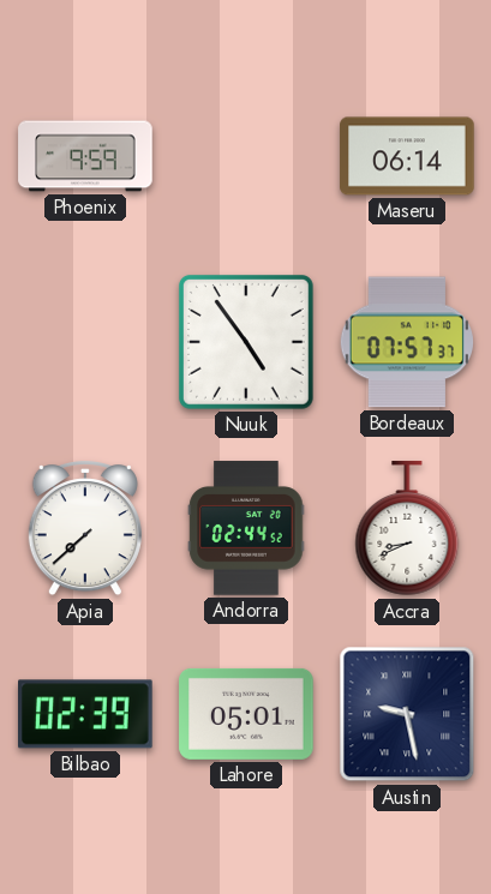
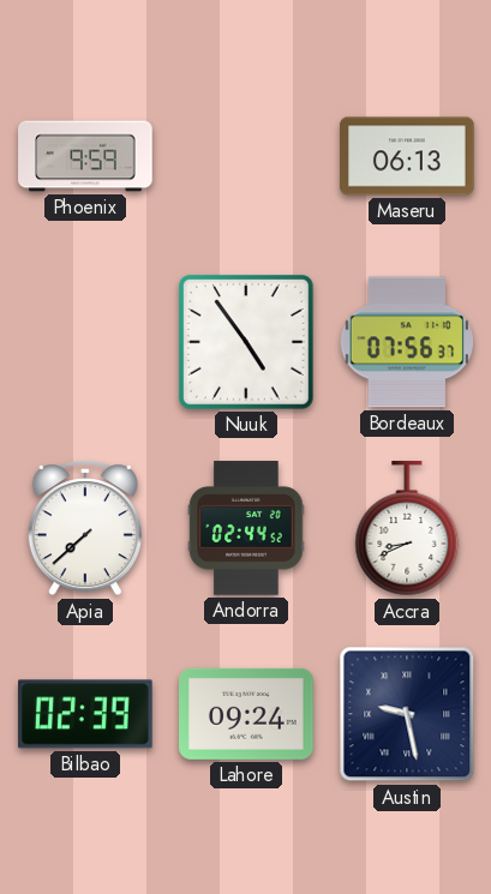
Maseru: 06:14 -> 06:13 (407, 156)
Bordeaux: 07:57 -> 07:56 (406, 342)
Lahore: 05:01 -> 09:24 (246, 714)
